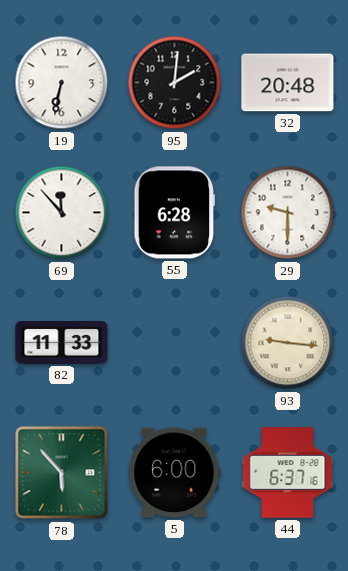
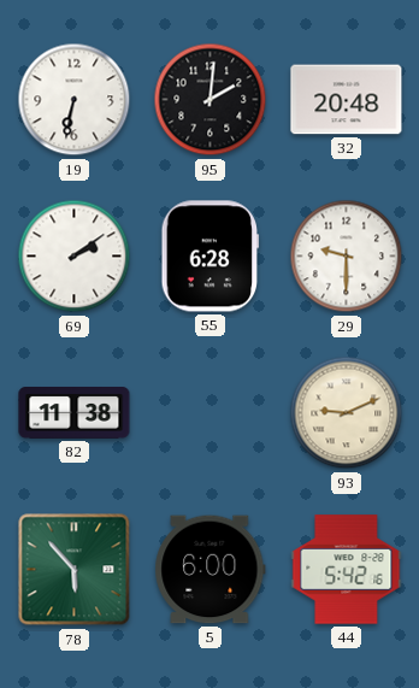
69: 11:53 -> 2:09 (75, 257)
82: 11:33 -> 11:38 (75, 413)
93: 9:16 -> 9:11 (347, 413)
44: 6:37 -> 5:42 (347, 570)
